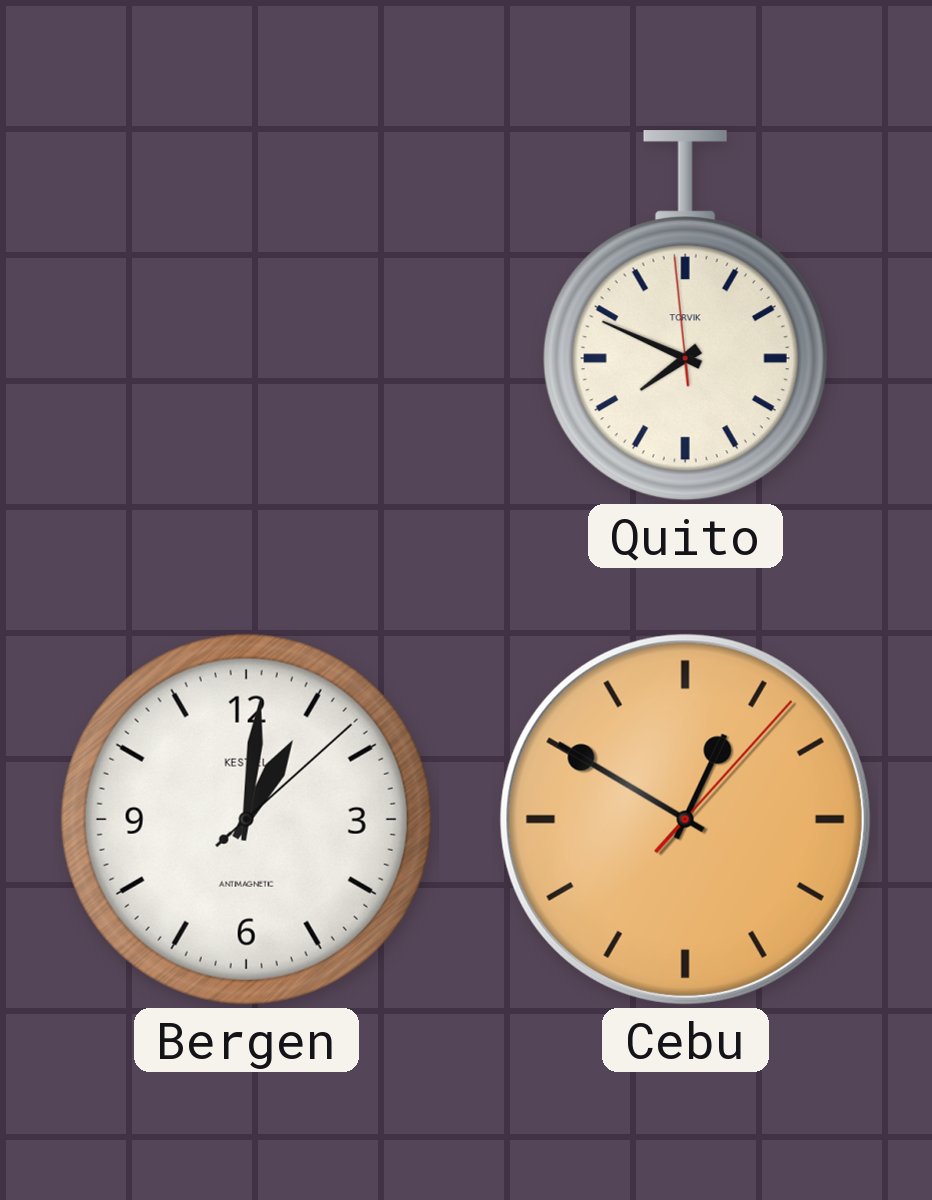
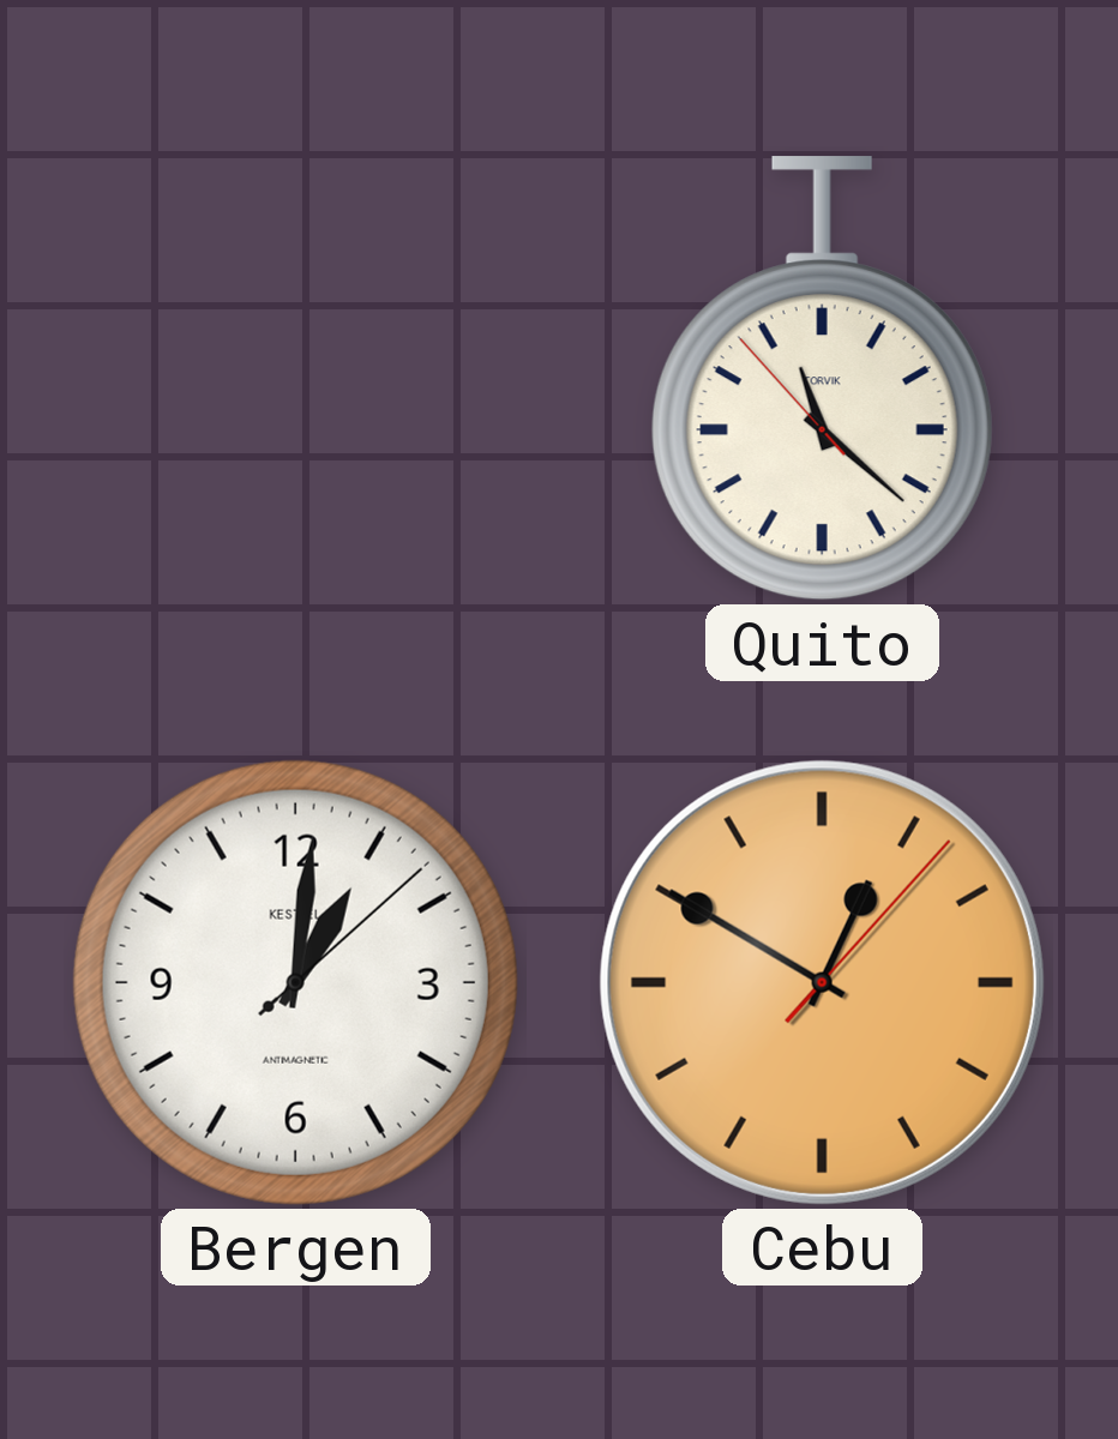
Quito: 7:48 -> 11:21 (822, 379)
